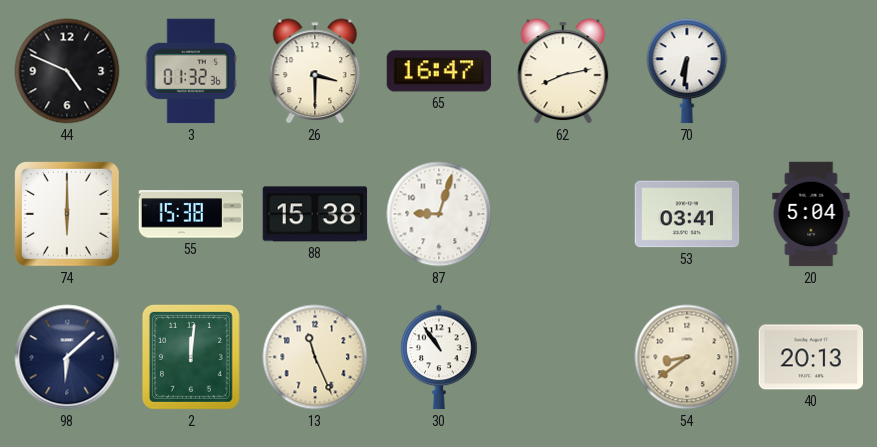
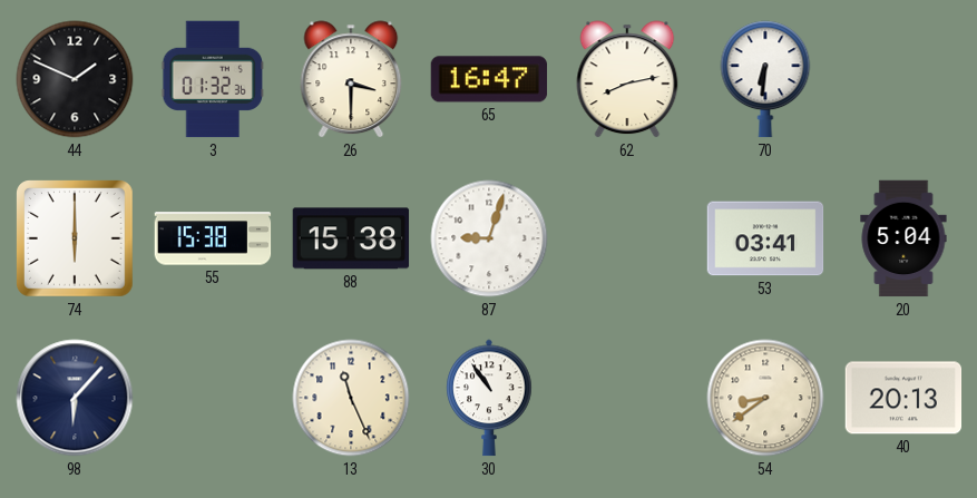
44: 4:49 -> 1:49 (75, 79)
98: 6:08 -> 6:07 (75, 398)
2: 12:01 -> none (191, 357)
